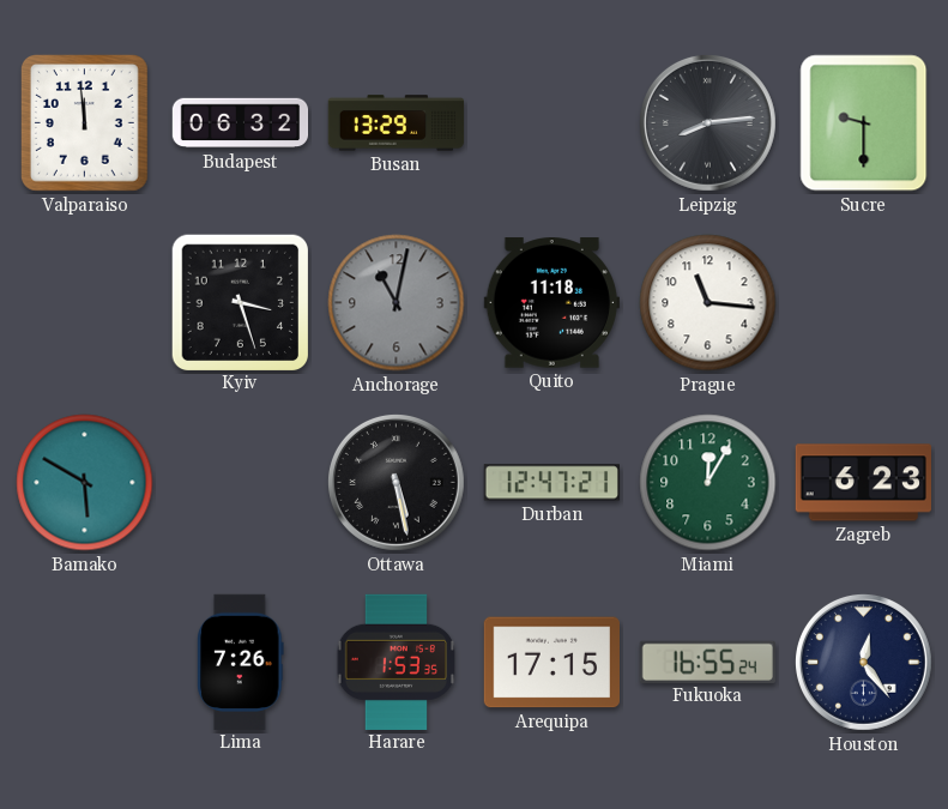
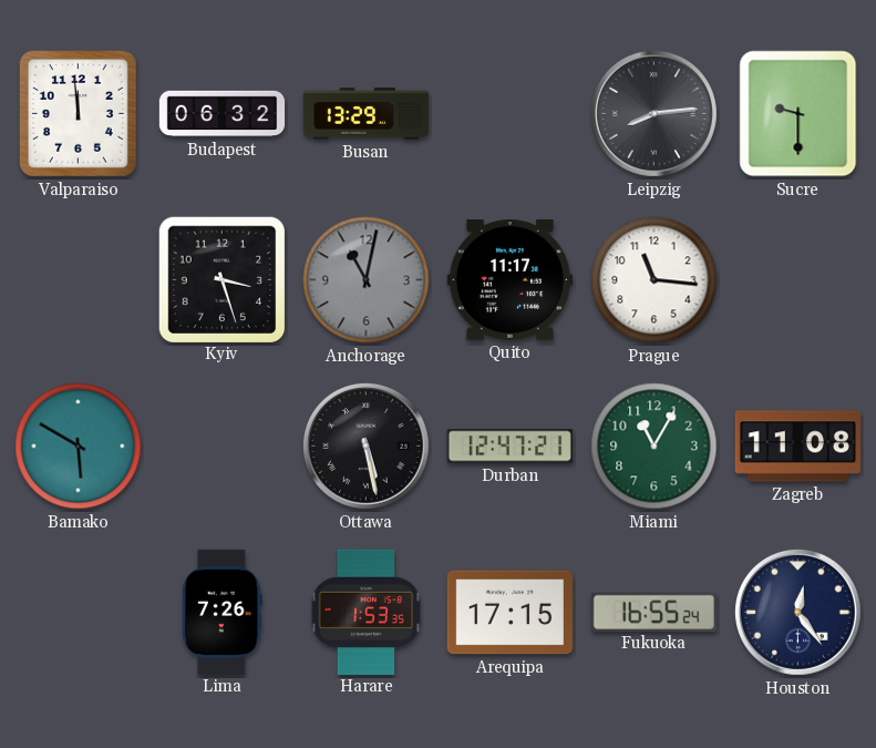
Quito: 11:18 -> 11:17 (509, 280)
Miami: 12:05 -> 11:05 (655, 447)
Zagreb: 6:23 -> 11:08 (797, 447)
